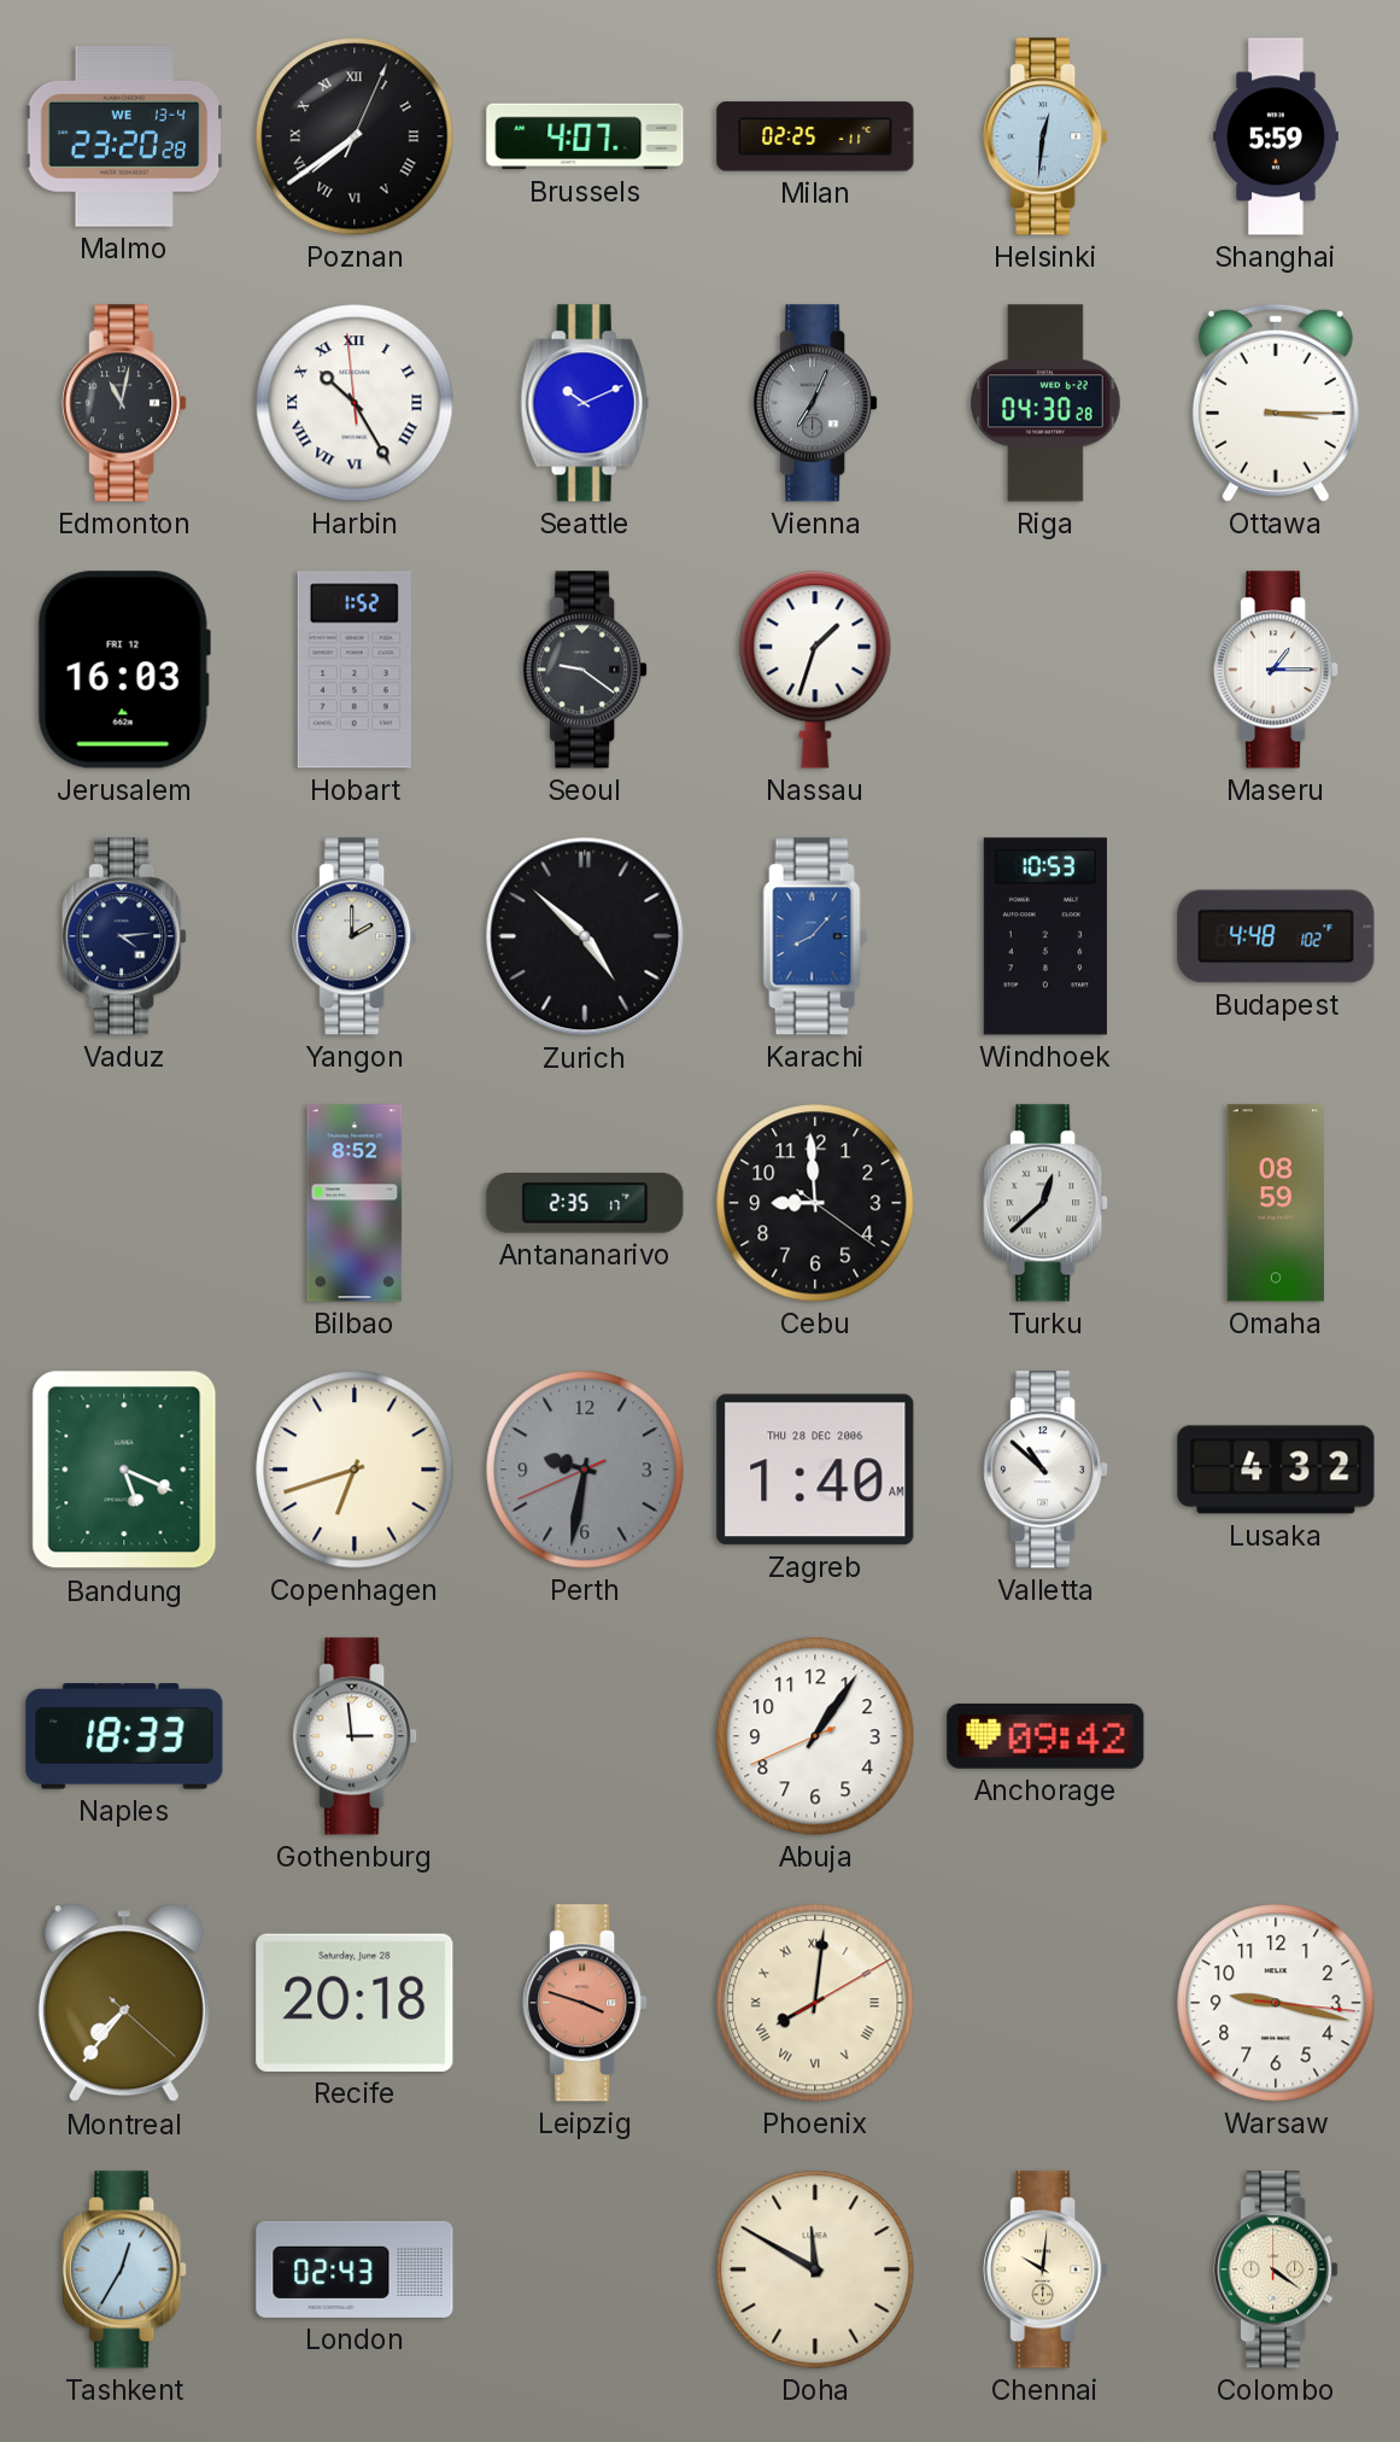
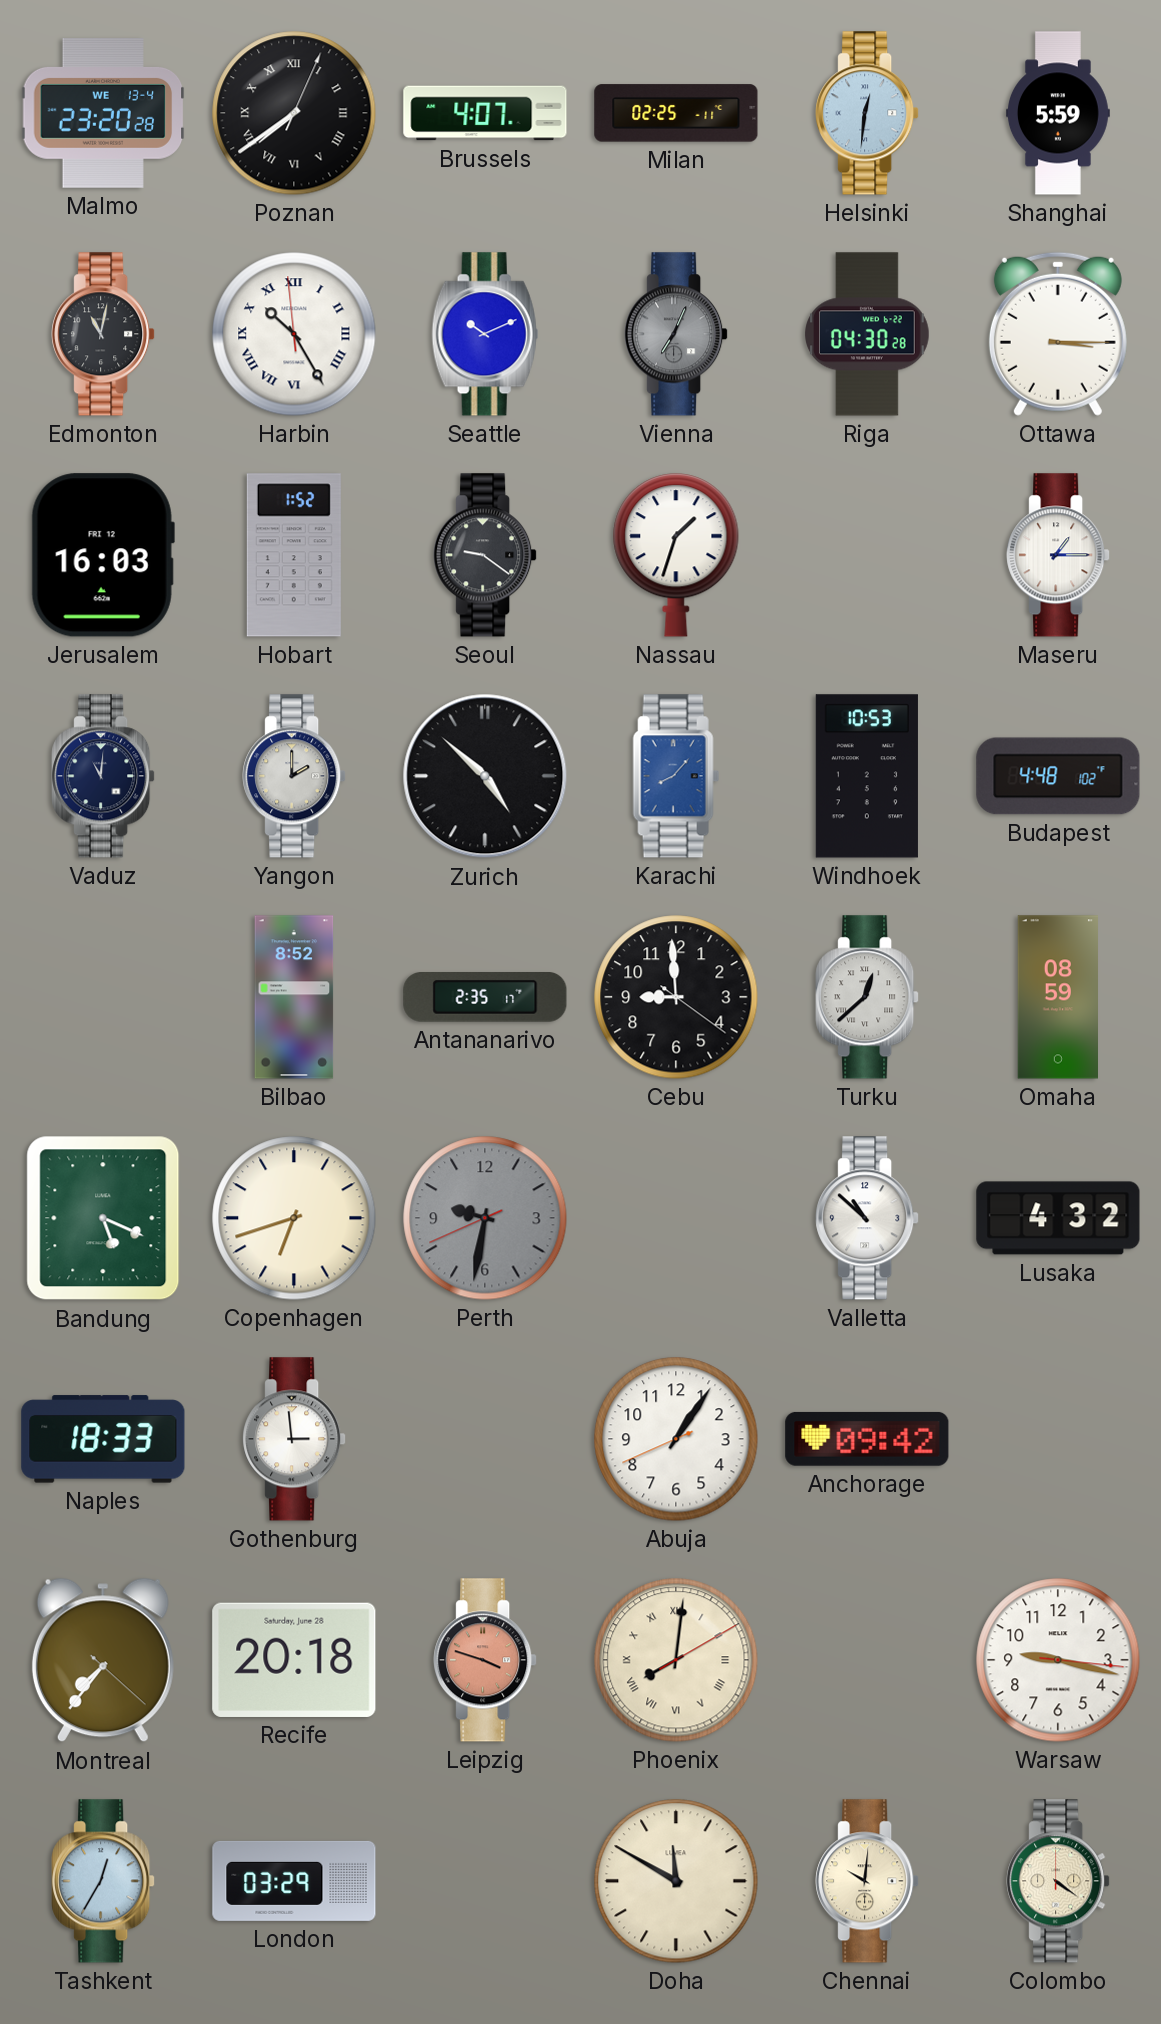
Vaduz: 4:14 -> 11:01 (103, 776)
Zagreb: 1:40 -> none (815, 1470)
London: 02:43 -> 03:29 (294, 1881)
